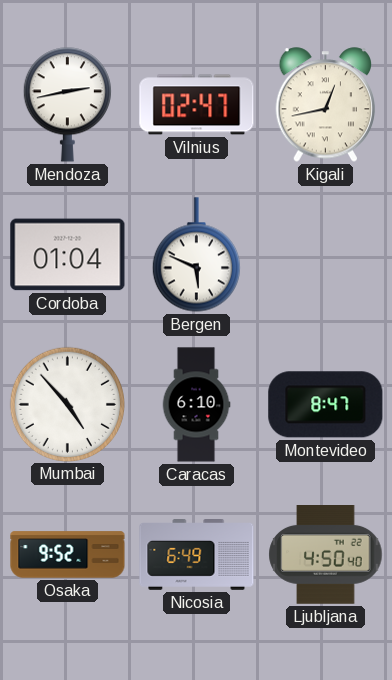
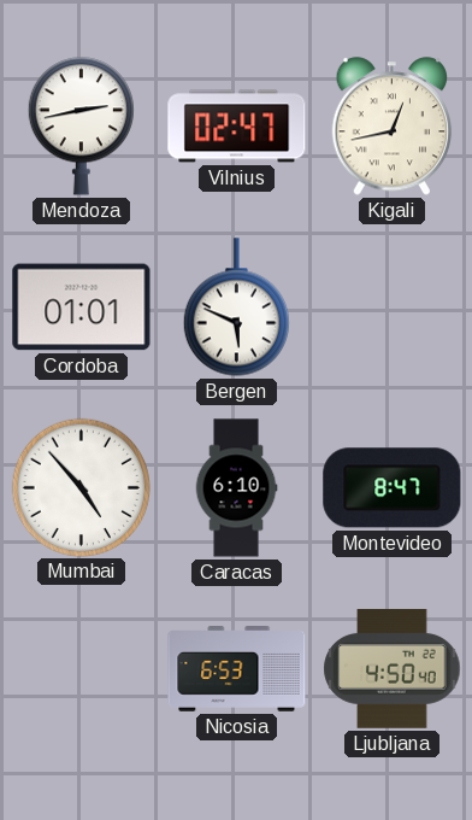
Cordoba: 01:04 -> 01:01 (82, 307)
Osaka: 9:52 -> none (68, 555)
Nicosia: 6:49 -> 6:53 (237, 669)
